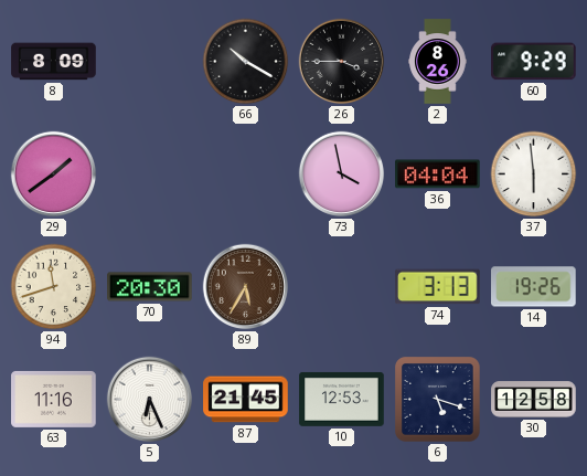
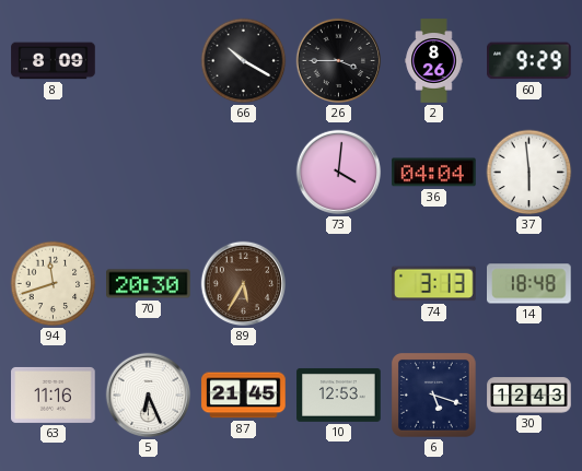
29: 1:39 -> none (54, 174)
73: 3:58 -> 4:01 (339, 173)
14: 19:26 -> 18:48 (529, 284)
30: 12:58 -> 12:43 (529, 396)
